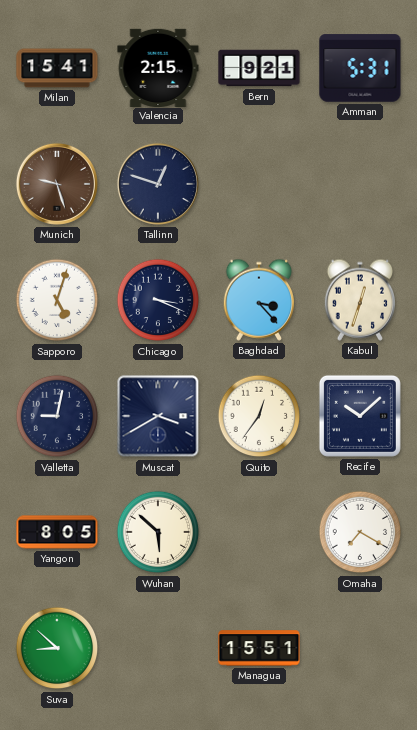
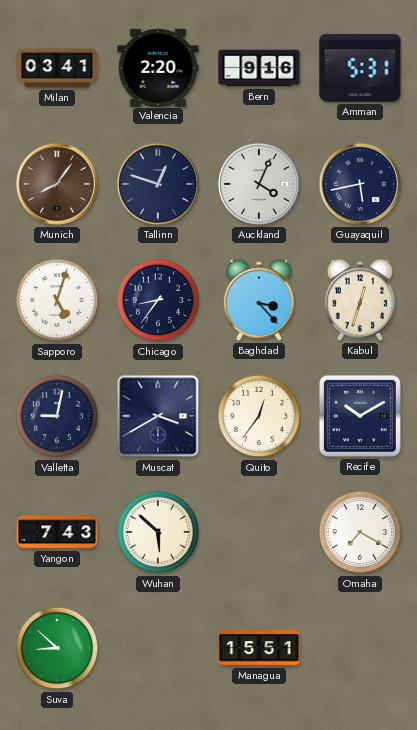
Milan: 15:41 -> 03:41 (57, 68)
Valencia: 2:15 -> 2:20 (158, 67)
Bern: 9:21 -> 9:16 (259, 68)
Munich: 9:27 -> 8:06 (57, 184)
Auckland: none -> 4:04 (259, 184)
Guayaquil: none -> 5:43 (360, 184)
Chicago: 3:19 -> 8:36 (158, 300)
Recife: 10:08 -> 10:10 (360, 416)
Yangon: 8:05 -> 7:43 (57, 532)
